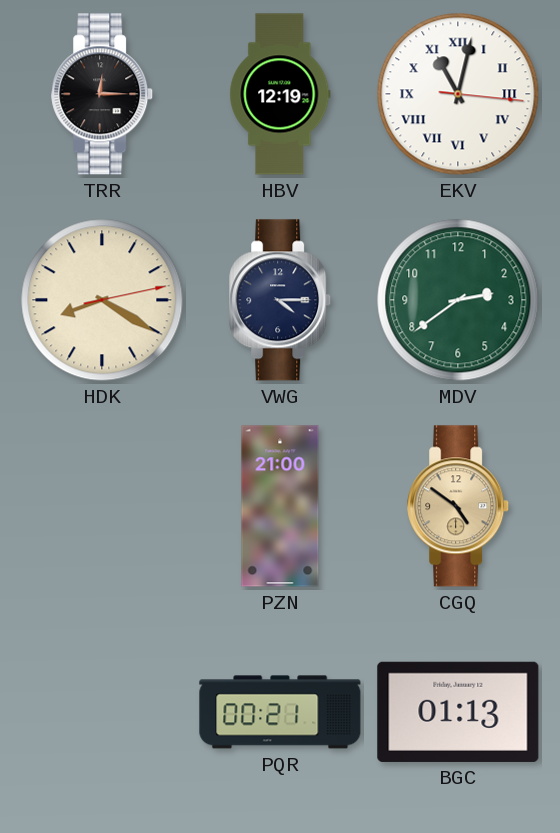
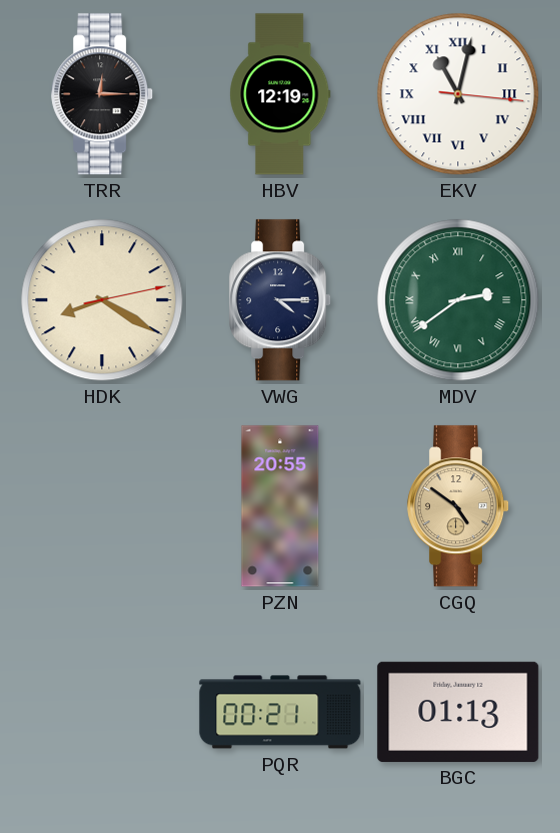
MDV numerals: Arabic -> Roman (458, 300)
PZN: 21:00 -> 20:55 (280, 506)
